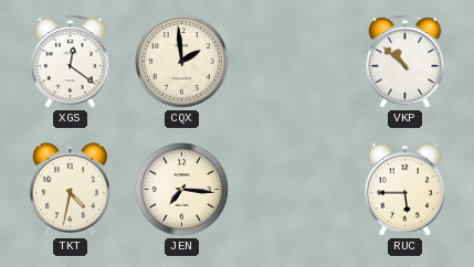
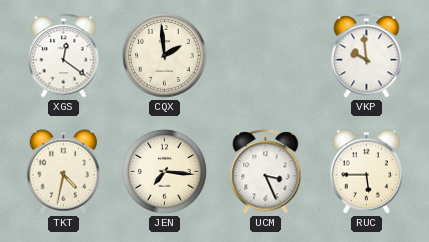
VKP: 10:52 -> 9:59 (367, 56)
UCM: none -> 3:26 (266, 172)
